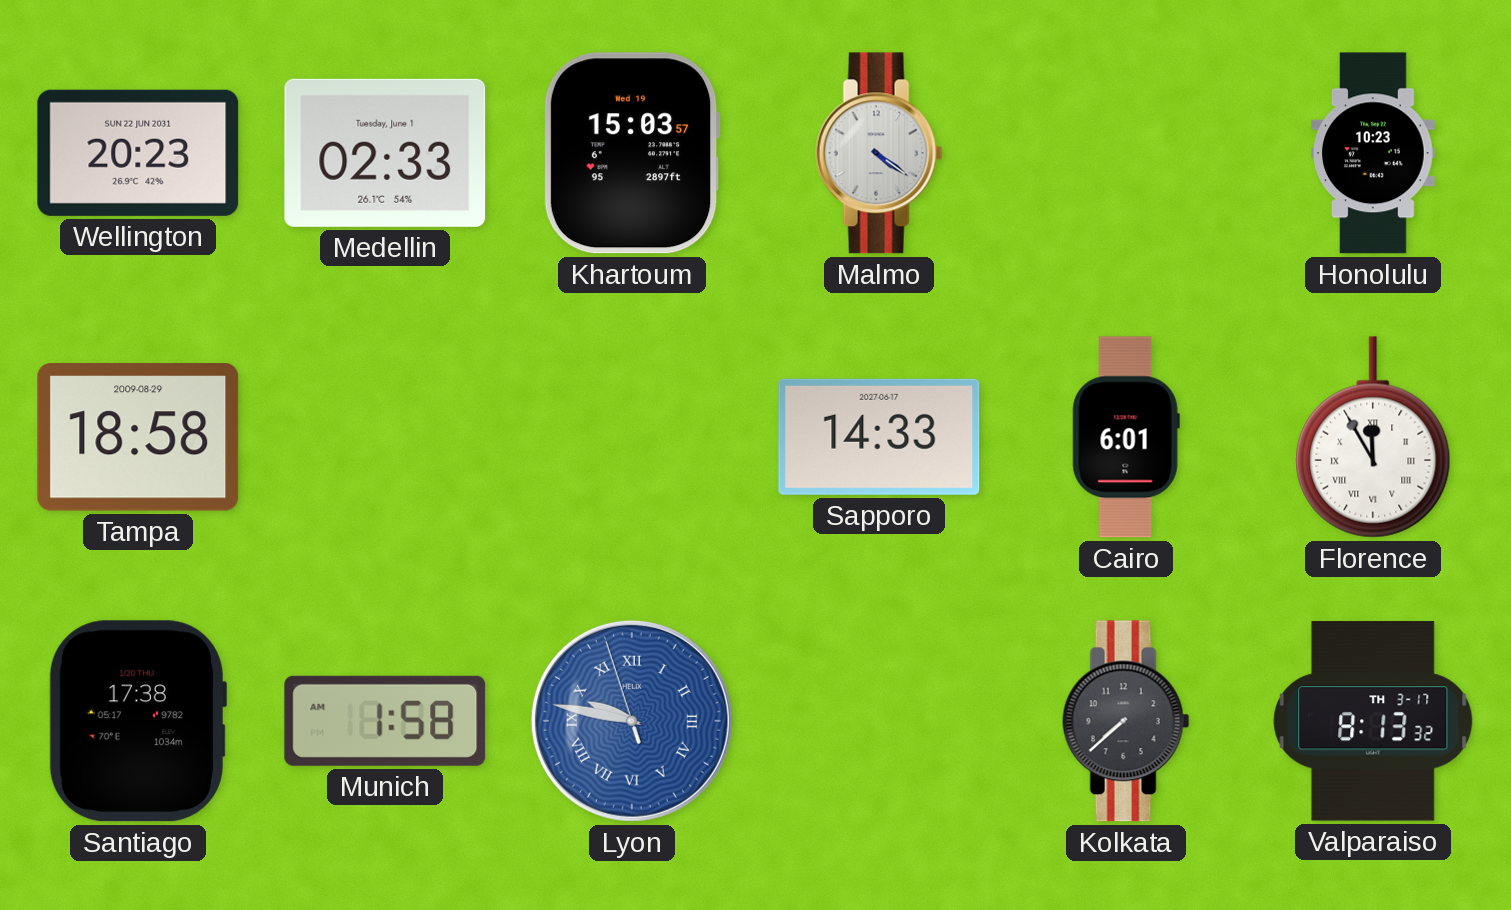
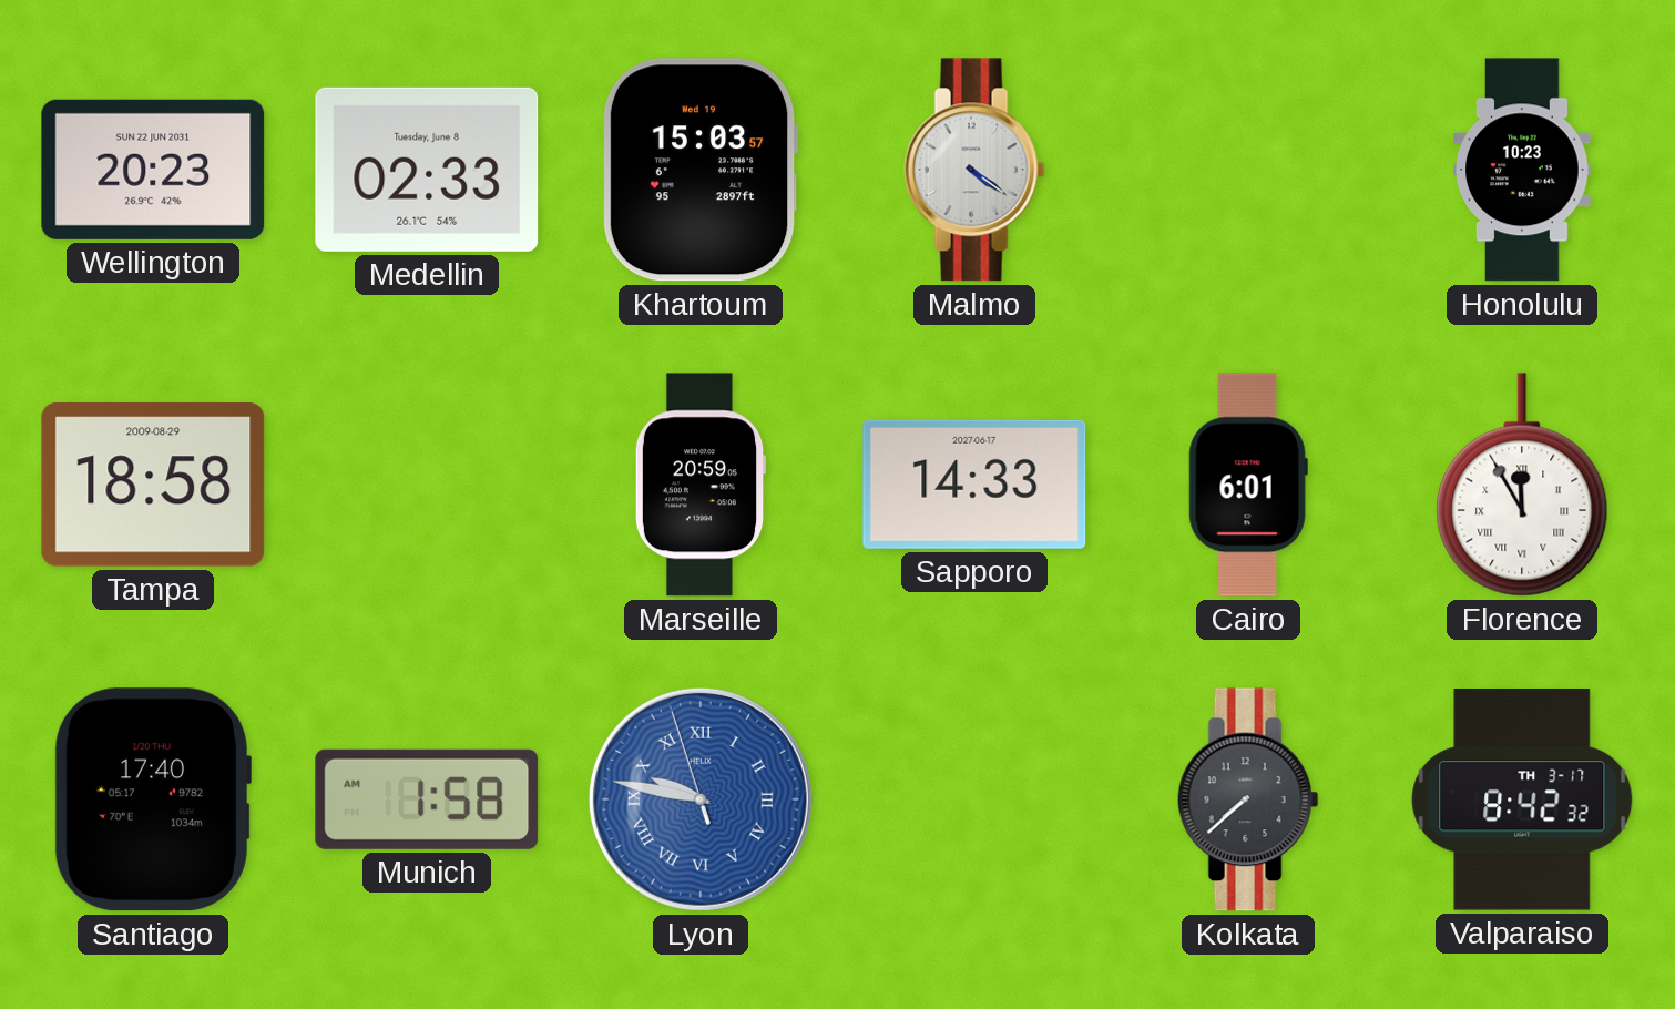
Medellin date: Tuesday, June 1 -> Tuesday, June 8 (427, 170)
Marseille: none -> 20:59 (701, 485)
Santiago: 17:38 -> 17:40 (152, 799)
Valparaiso: 8:13 -> 8:42 (1522, 799)
